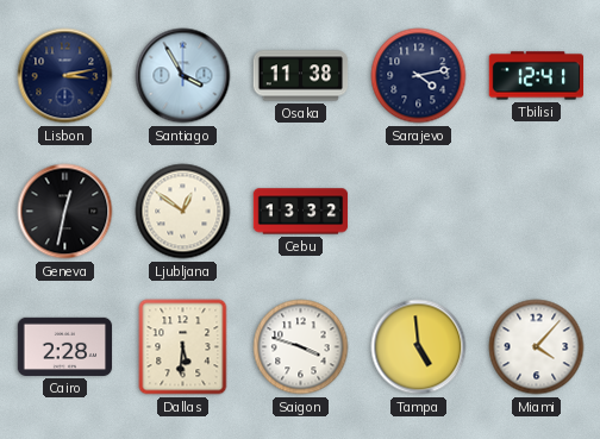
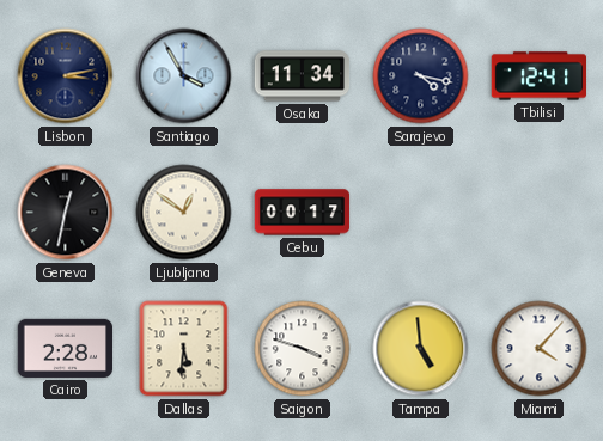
Osaka: 11:38 -> 11:34 (303, 76)
Sarajevo: 4:13 -> 4:17 (421, 76)
Cebu: 13:32 -> 00:17 (303, 213)
